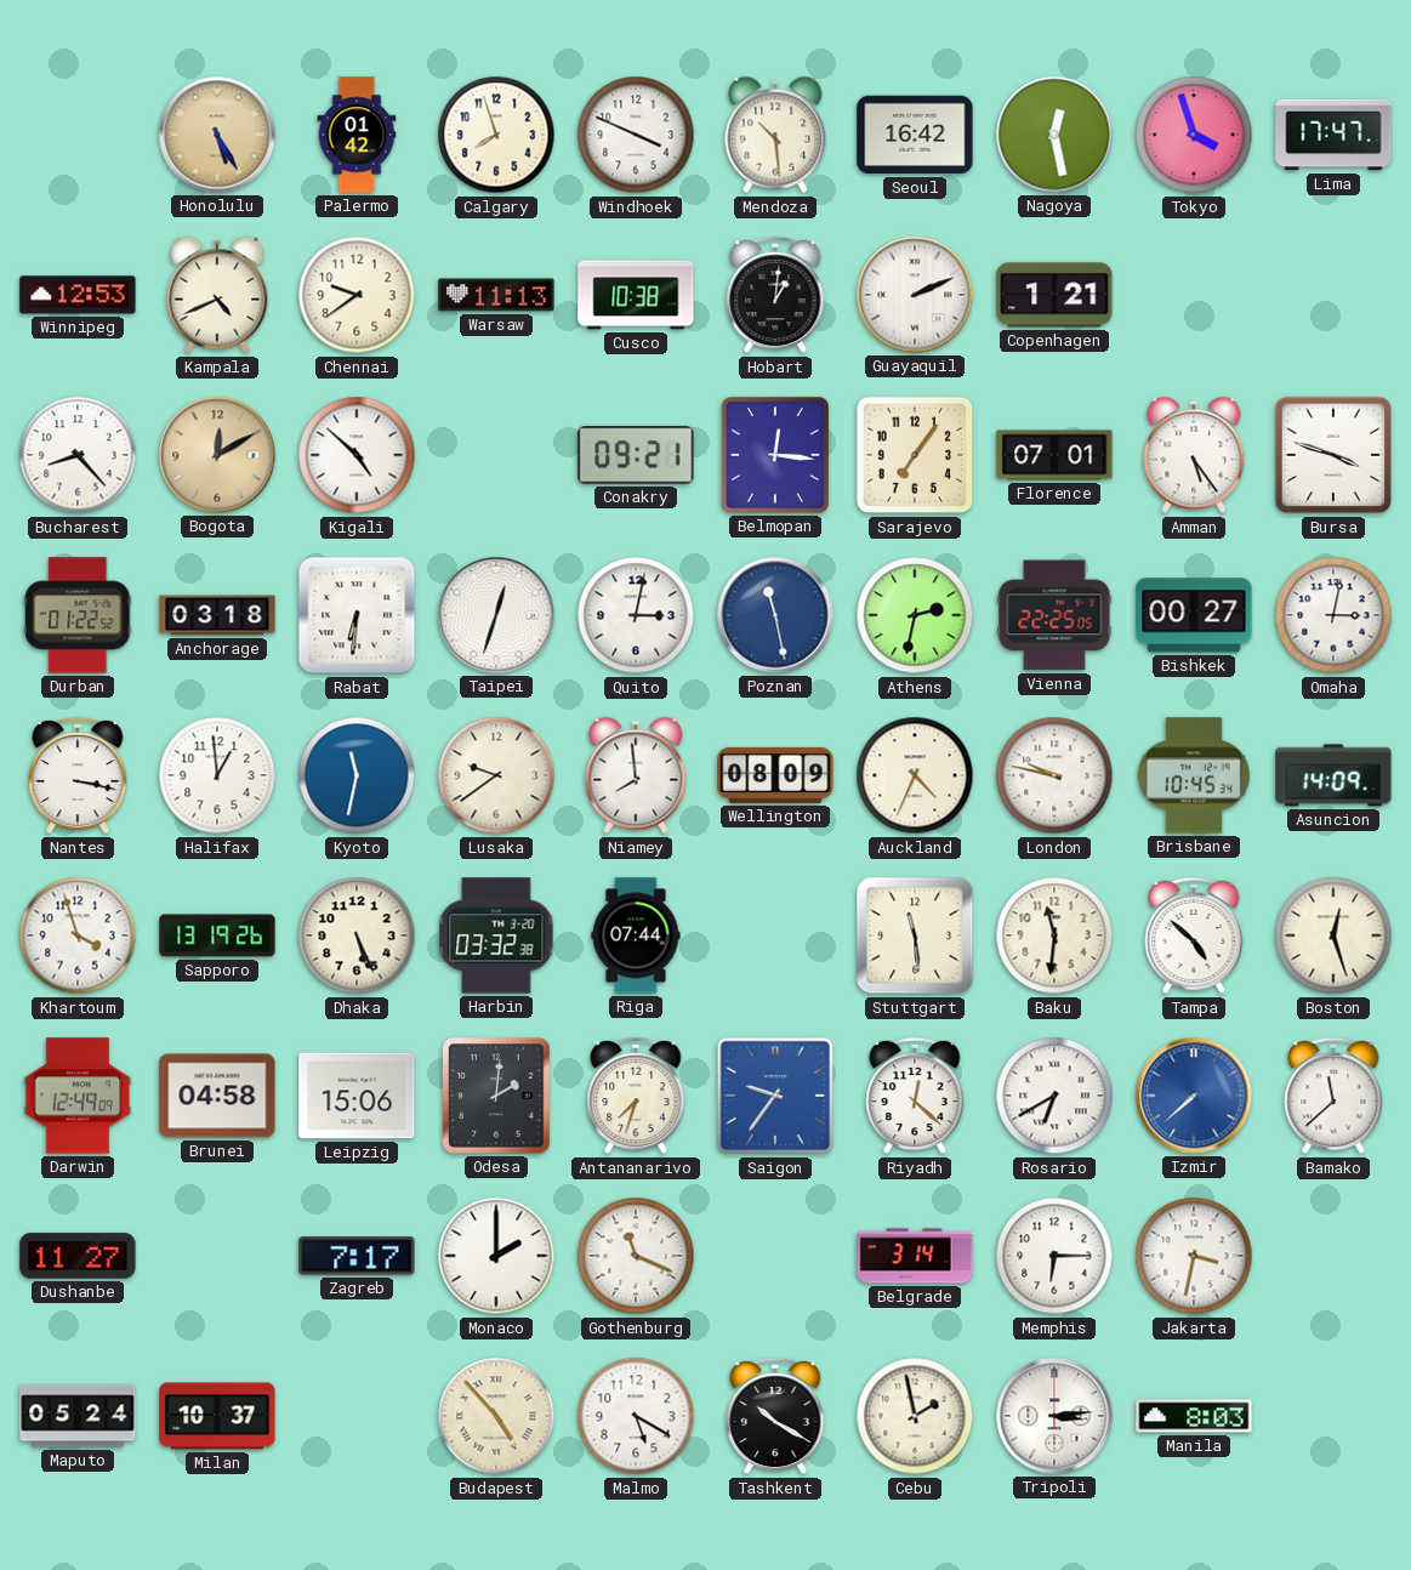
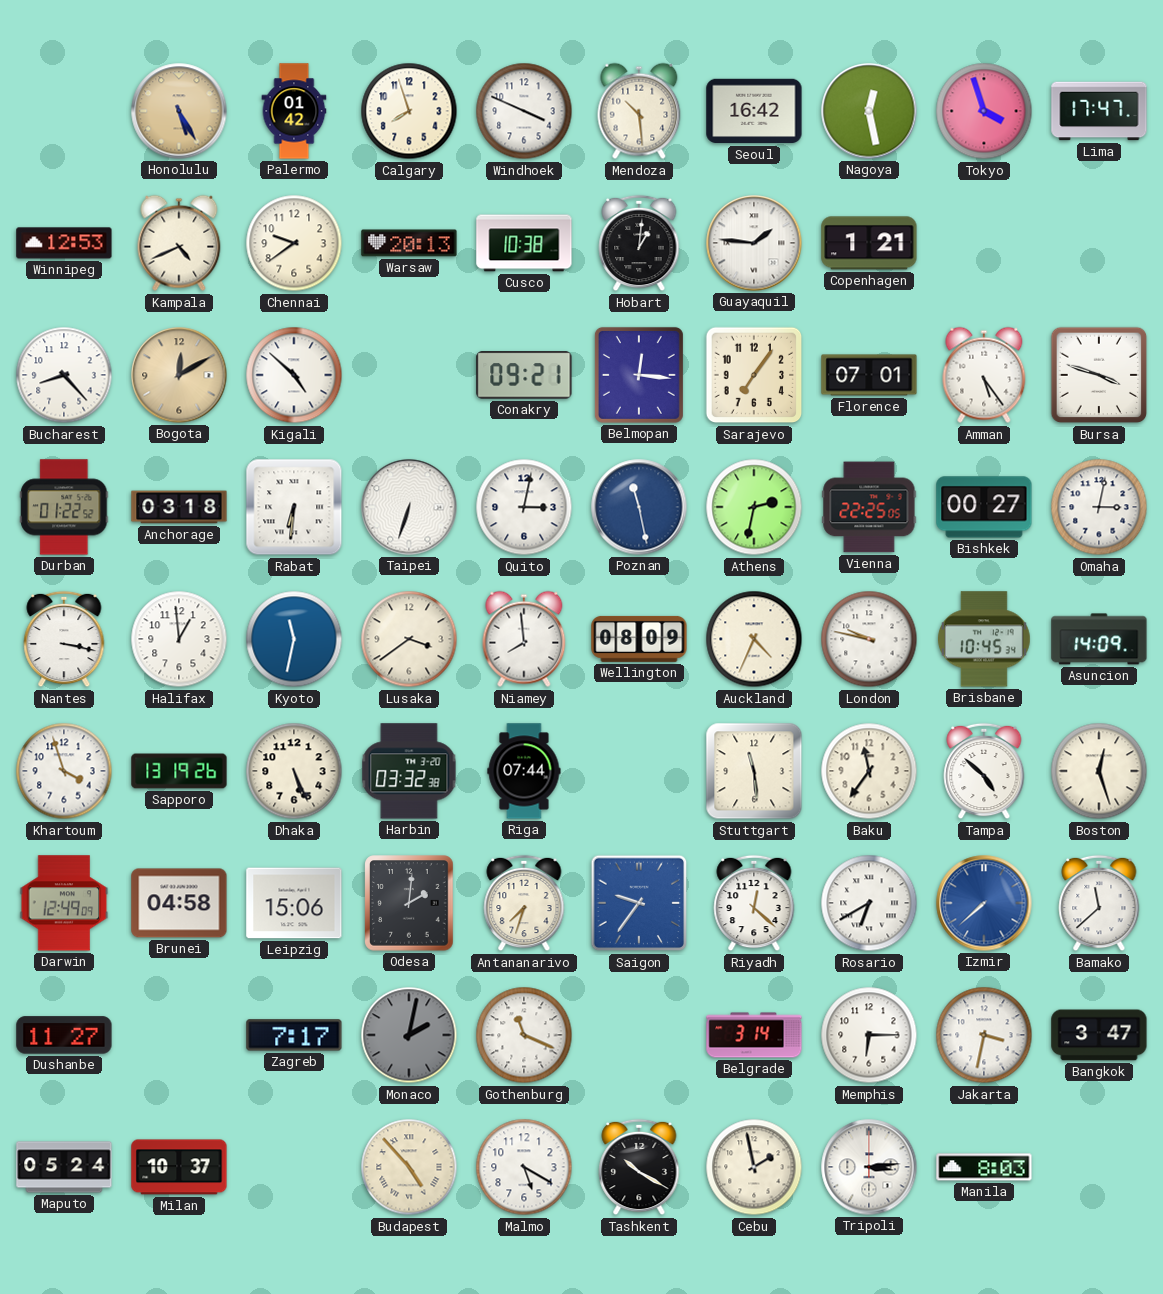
Warsaw: 11:13 -> 20:13 (409, 243)
Guayaquil: 2:11 -> 1:46 (754, 243)
Taipei: 12:33 -> 6:33 (409, 507)
Lusaka: 9:39 -> 3:39 (409, 639)
Baku: 11:31 -> 11:36 (869, 771)
Monaco: 2:00 -> 2:02 (409, 1035)
Monaco dial: white -> grey (409, 1035)
Bangkok: none -> 3:47 (1099, 1035)
